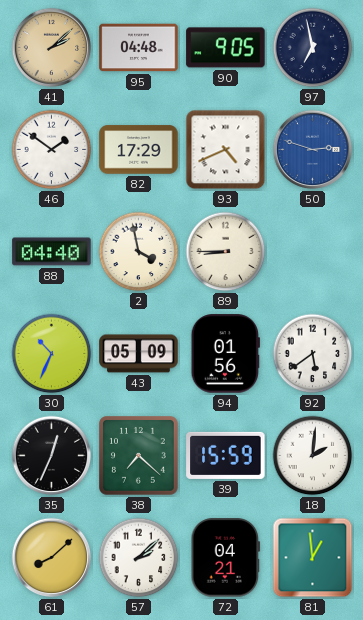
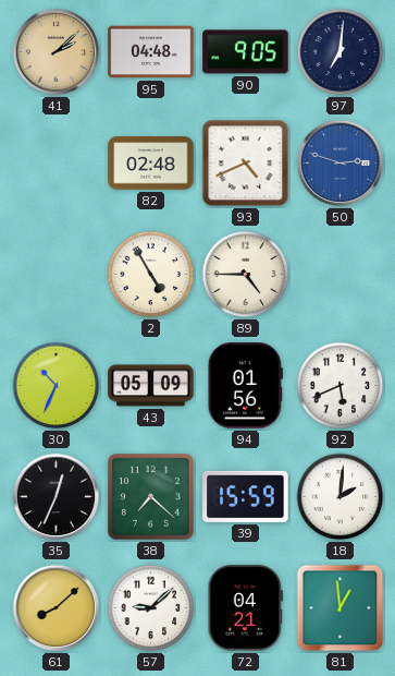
97: 6:58 -> 7:01 (341, 52)
46: 1:51 -> none (52, 150)
82: 17:29 -> 02:48 (151, 164)
88: 04:40 -> none (52, 252)
2: 3:58 -> 4:55 (151, 275)
89: 8:45 -> 4:45 (246, 275)
92: 5:39 -> 5:41 (341, 386)
57: 2:08 -> 9:08 (151, 608)
